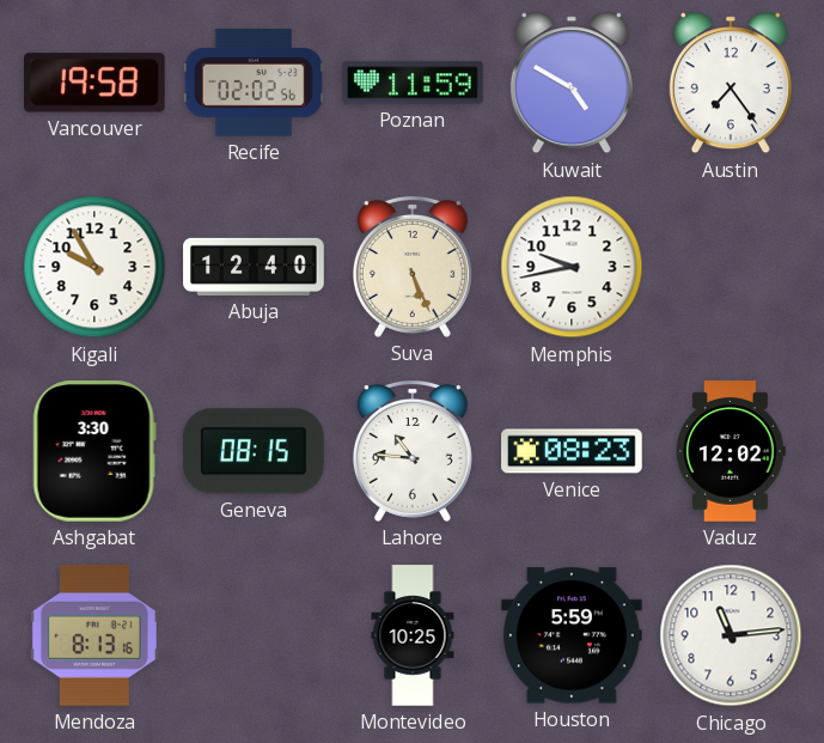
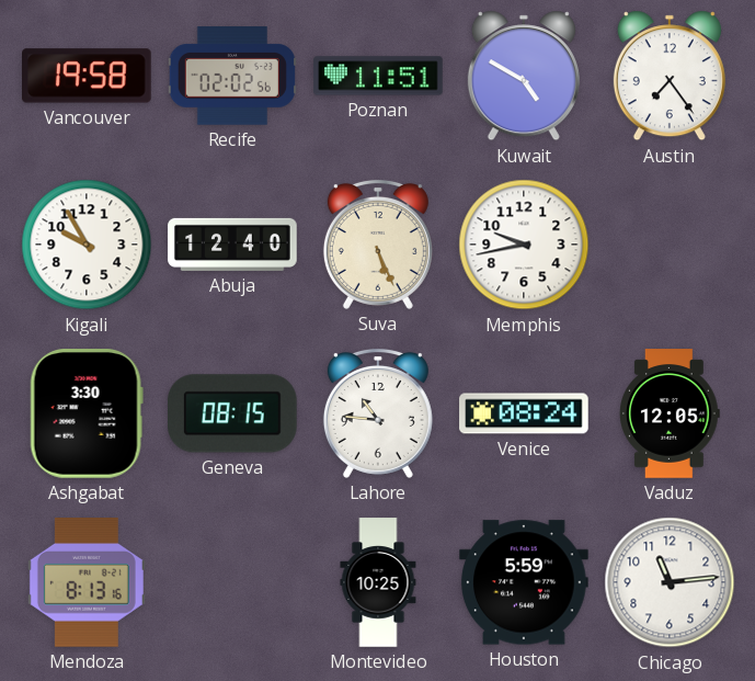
Poznan: 11:59 -> 11:51 (378, 76)
Venice: 08:23 -> 08:24 (524, 413)
Vaduz: 12:02 -> 12:05 (670, 413)
